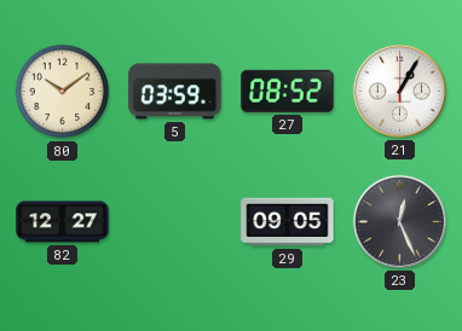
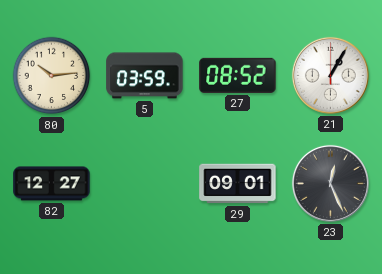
80: 10:09 -> 10:14 (52, 76)
29: 09:05 -> 09:01 (238, 184)
